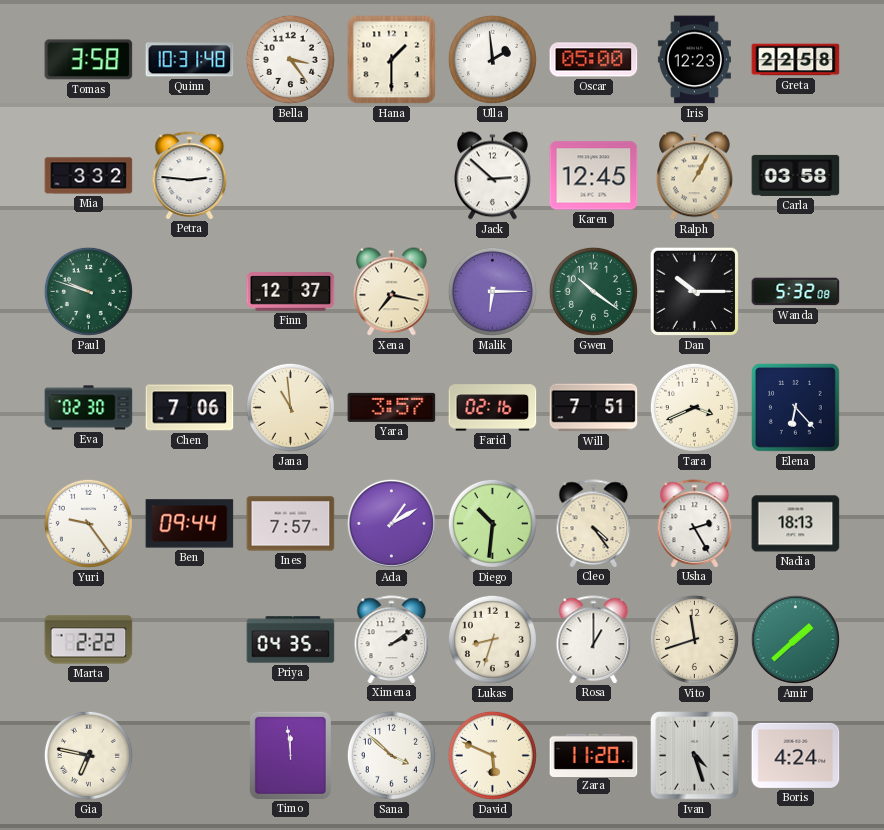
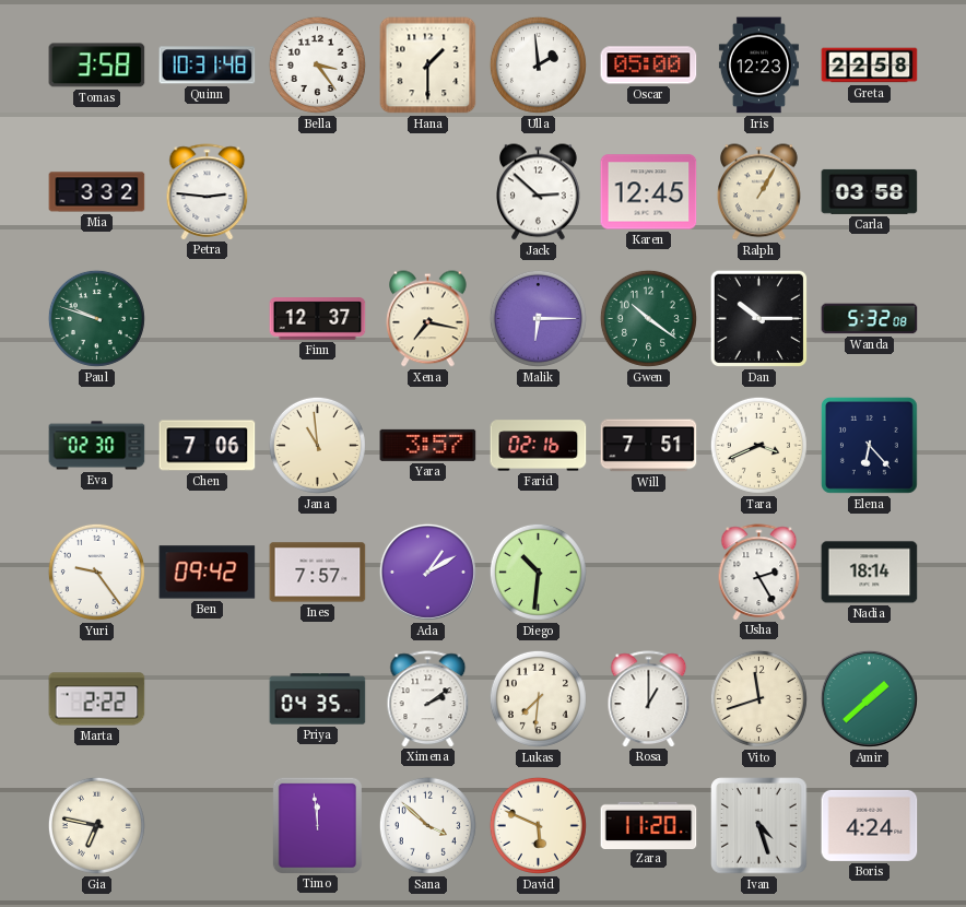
Ben: 09:44 -> 09:42 (208, 573)
Cleo: 4:24 -> none (594, 523)
Nadia: 18:13 -> 18:14 (870, 573)
Lukas: 8:33 -> 7:31 (538, 698)
